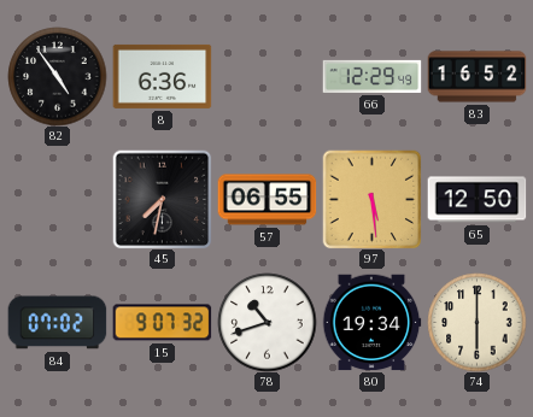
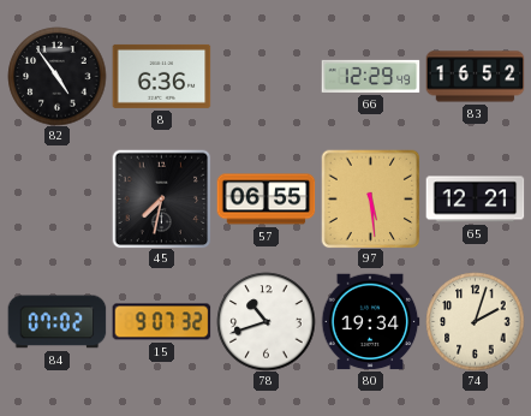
65: 12:50 -> 12:21 (475, 200)
74: 6:00 -> 2:03 (475, 321)
